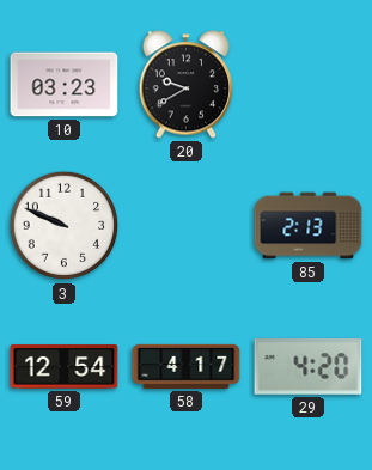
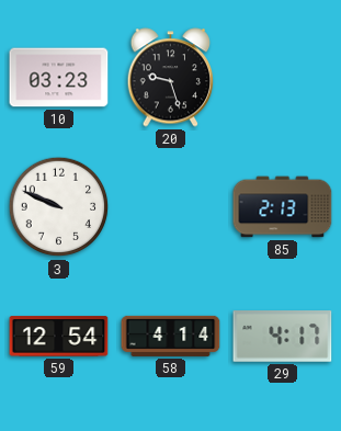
20: 9:40 -> 9:27 (171, 78)
58: 4:17 -> 4:14 (171, 336)
29: 4:20 -> 4:17 (283, 337)
